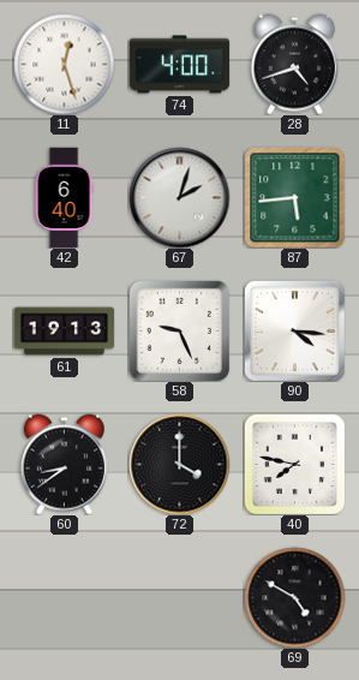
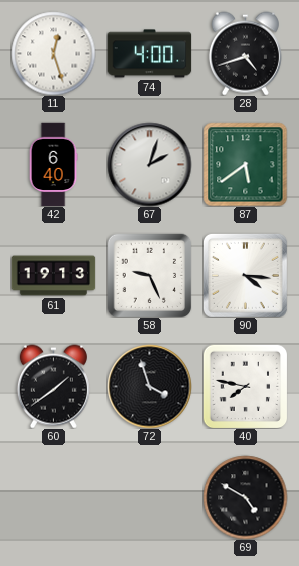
87: 5:44 -> 5:39 (245, 164)
60: 8:39 -> 1:39 (53, 386)
72: 4:00 -> 3:57 (149, 386)
